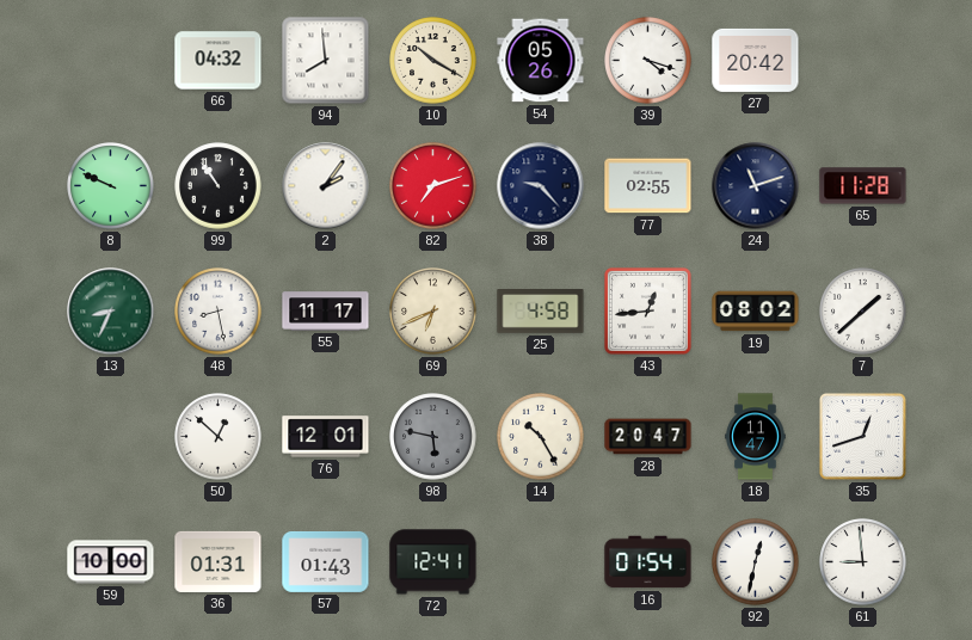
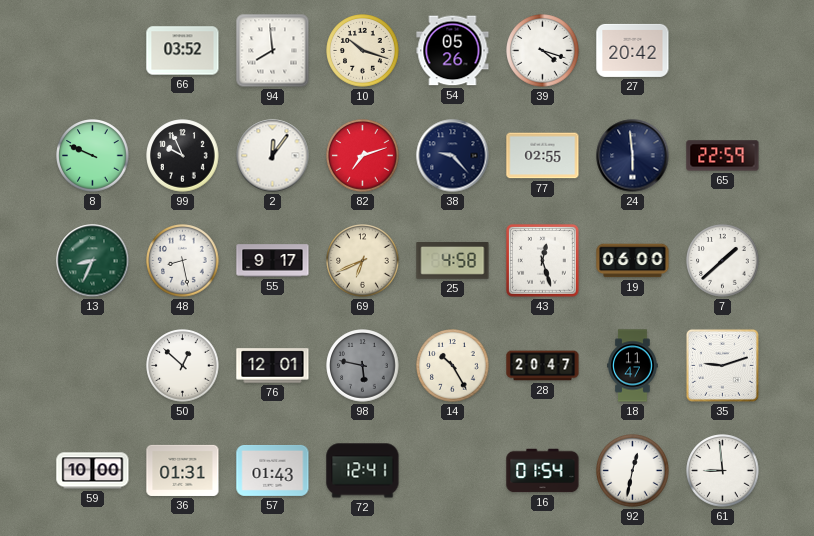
66: 04:32 -> 03:52 (183, 51)
10: 10:20 -> 10:18 (363, 51)
99: 10:54 -> 9:56 (183, 156)
2: 2:06 -> 12:06 (273, 156)
24: 11:12 -> 5:59 (633, 156)
65: 11:28 -> 22:59 (723, 156)
55: 11:17 -> 9:17 (273, 261)
43: 12:44 -> 12:27 (542, 260)
19: 08:02 -> 06:00 (633, 261)
35: 12:42 -> 9:12 (722, 365)
